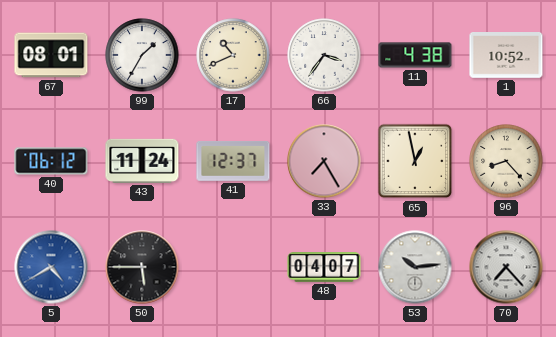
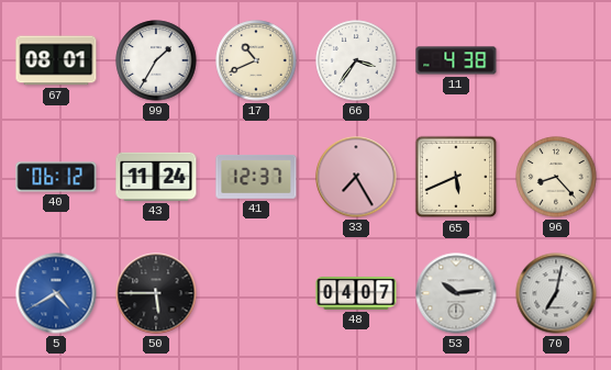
1: 10:52 -> none (506, 55)
65: 12:58 -> 5:41 (456, 177)
70: 7:23 -> 7:02 (556, 293)
